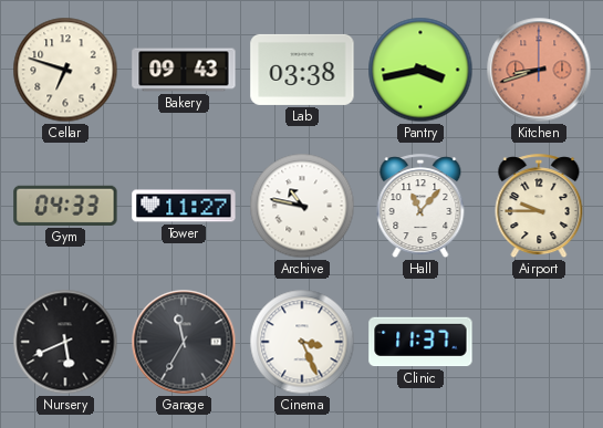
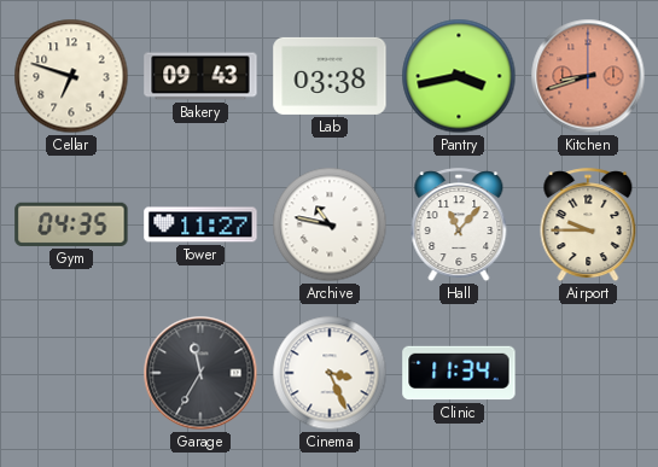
Gym: 04:33 -> 04:35 (71, 224)
Nursery: 5:41 -> none (65, 342)
Clinic: 11:37 -> 11:34 (459, 373)
